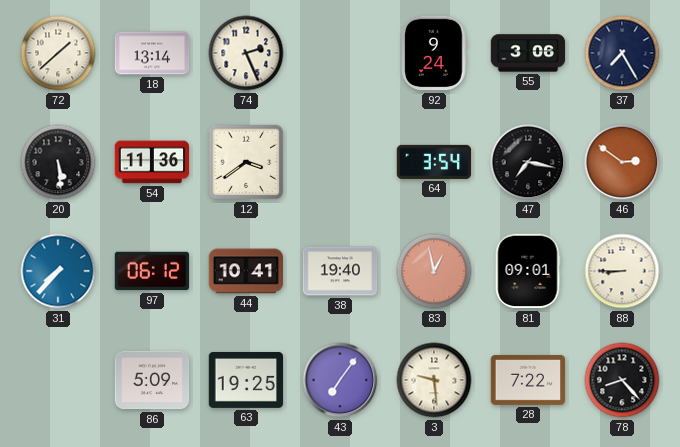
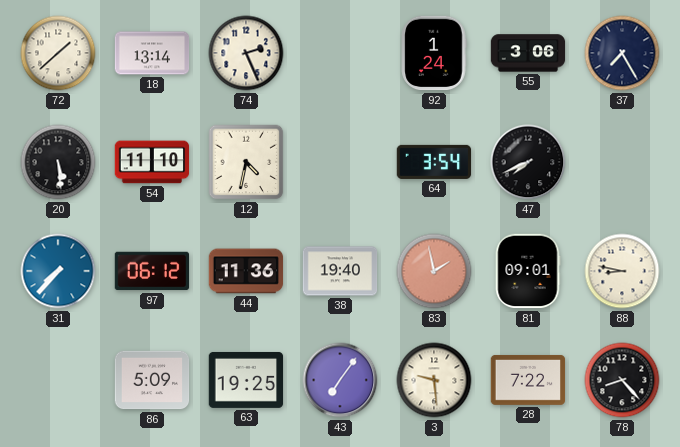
92: 9:24 -> 1:24 (434, 53)
54: 11:36 -> 11:10 (152, 162)
12: 3:39 -> 4:32 (246, 162)
47: 7:17 -> 7:41 (528, 162)
46: 2:51 -> none (622, 162)
44: 10:41 -> 11:36 (246, 271)
83: 12:58 -> 1:58 (434, 271)
88: 8:45 -> 8:47 (622, 271)
